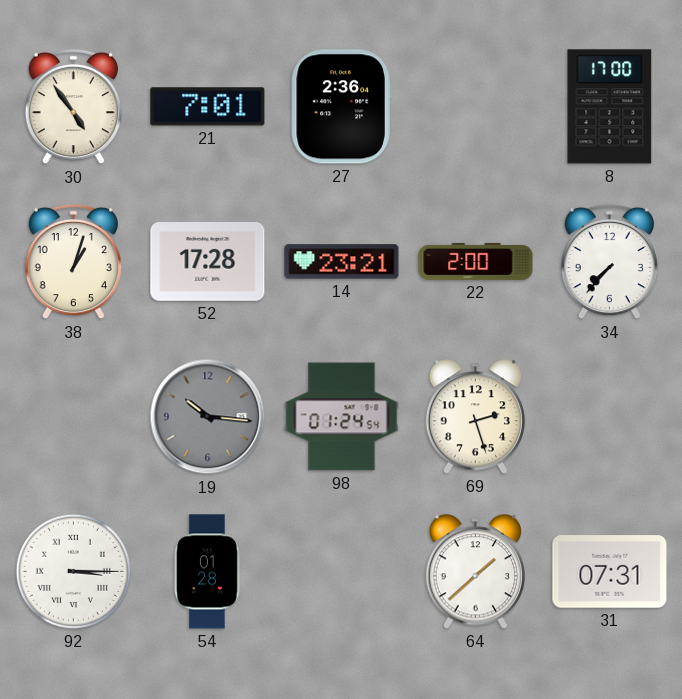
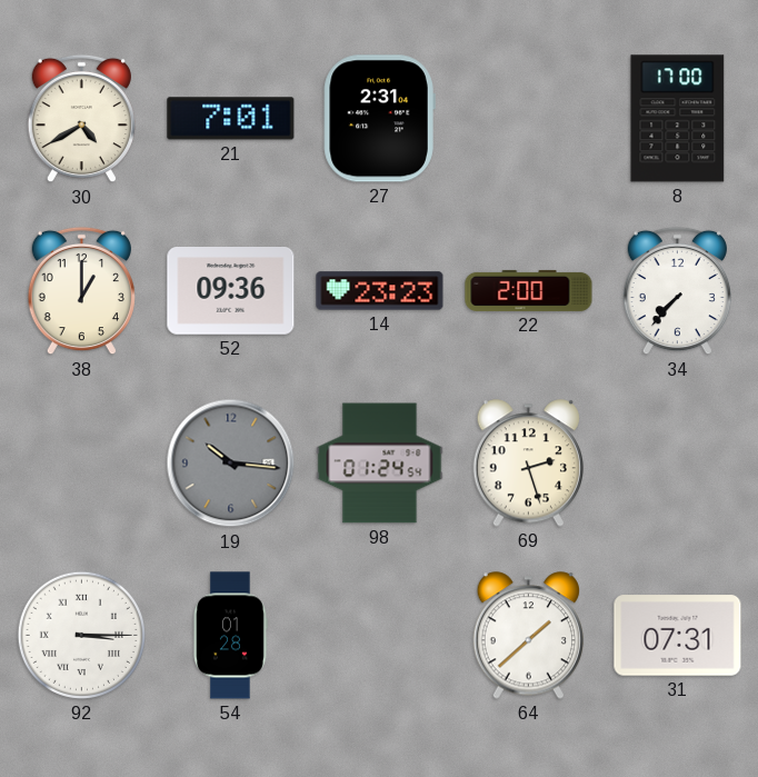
30: 4:54 -> 4:40 (81, 119)
27: 2:36 -> 2:31 (379, 119)
38: 1:03 -> 1:00 (81, 291)
52: 17:28 -> 09:36 (231, 291)
14: 23:21 -> 23:23 (380, 291)
